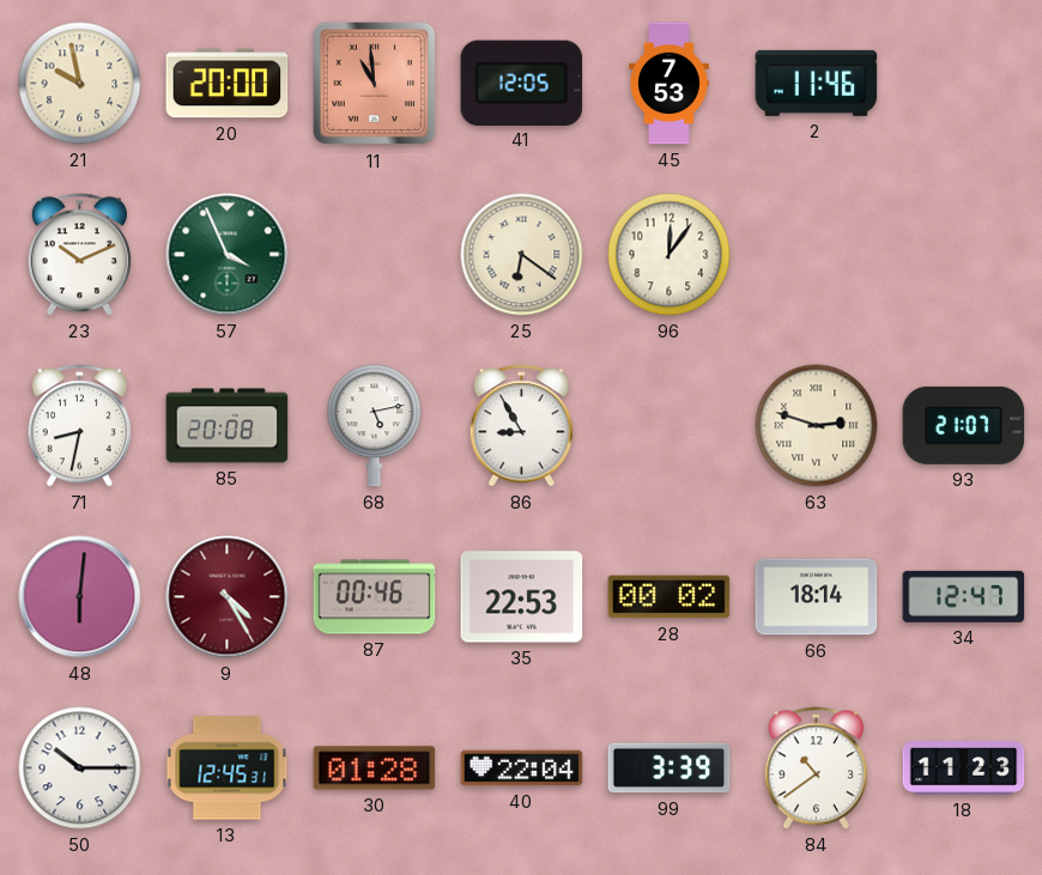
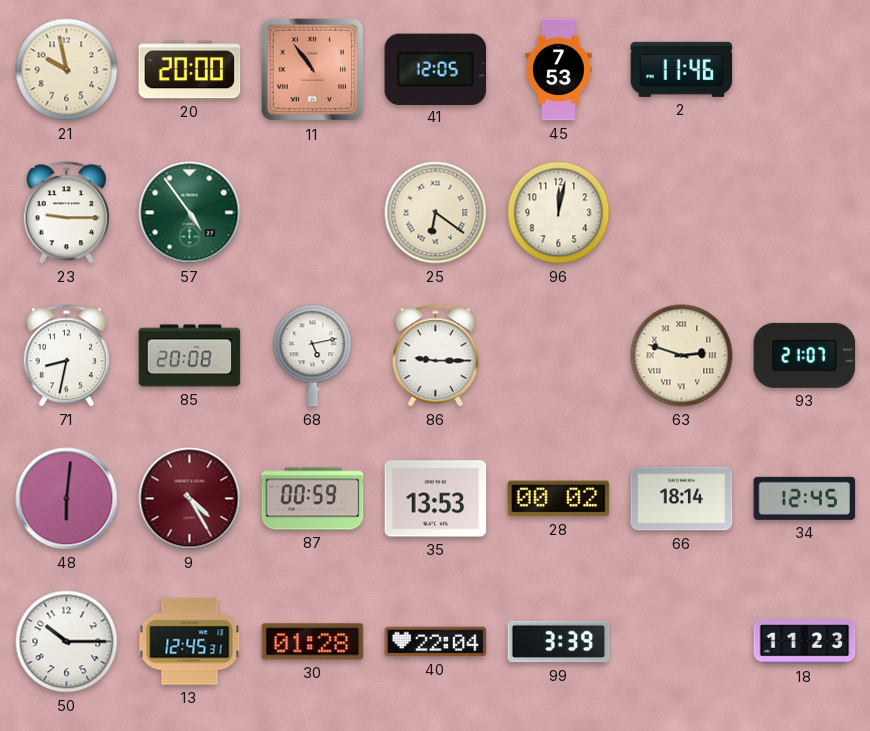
11: 10:59 -> 10:54 (313, 70)
23: 10:11 -> 9:15 (66, 213)
57: 3:56 -> 4:54 (190, 213)
96: 12:06 -> 12:02 (559, 213)
86: 8:55 -> 9:15 (435, 356)
87: 00:46 -> 00:59 (313, 499)
35: 22:53 -> 13:53 (436, 499)
34: 12:47 -> 12:45 (805, 498)
84: 10:39 -> none (816, 768)
